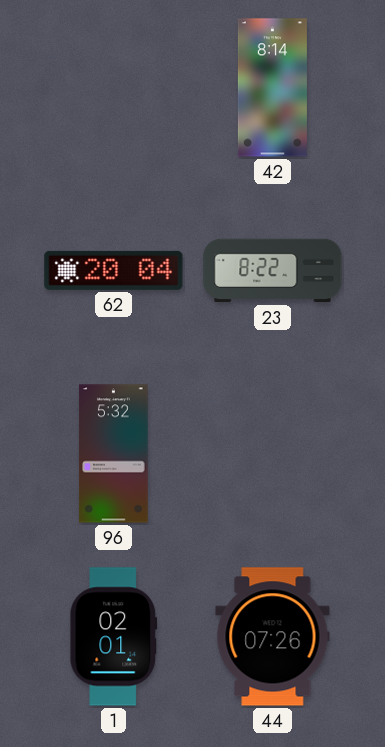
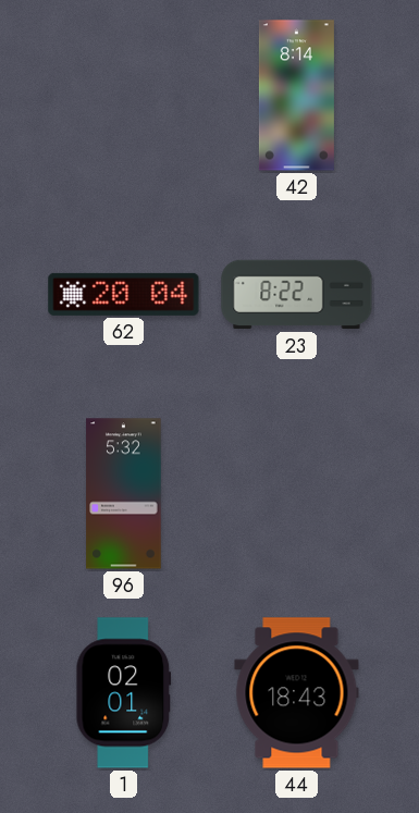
44: 07:26 -> 18:43 (297, 693)
